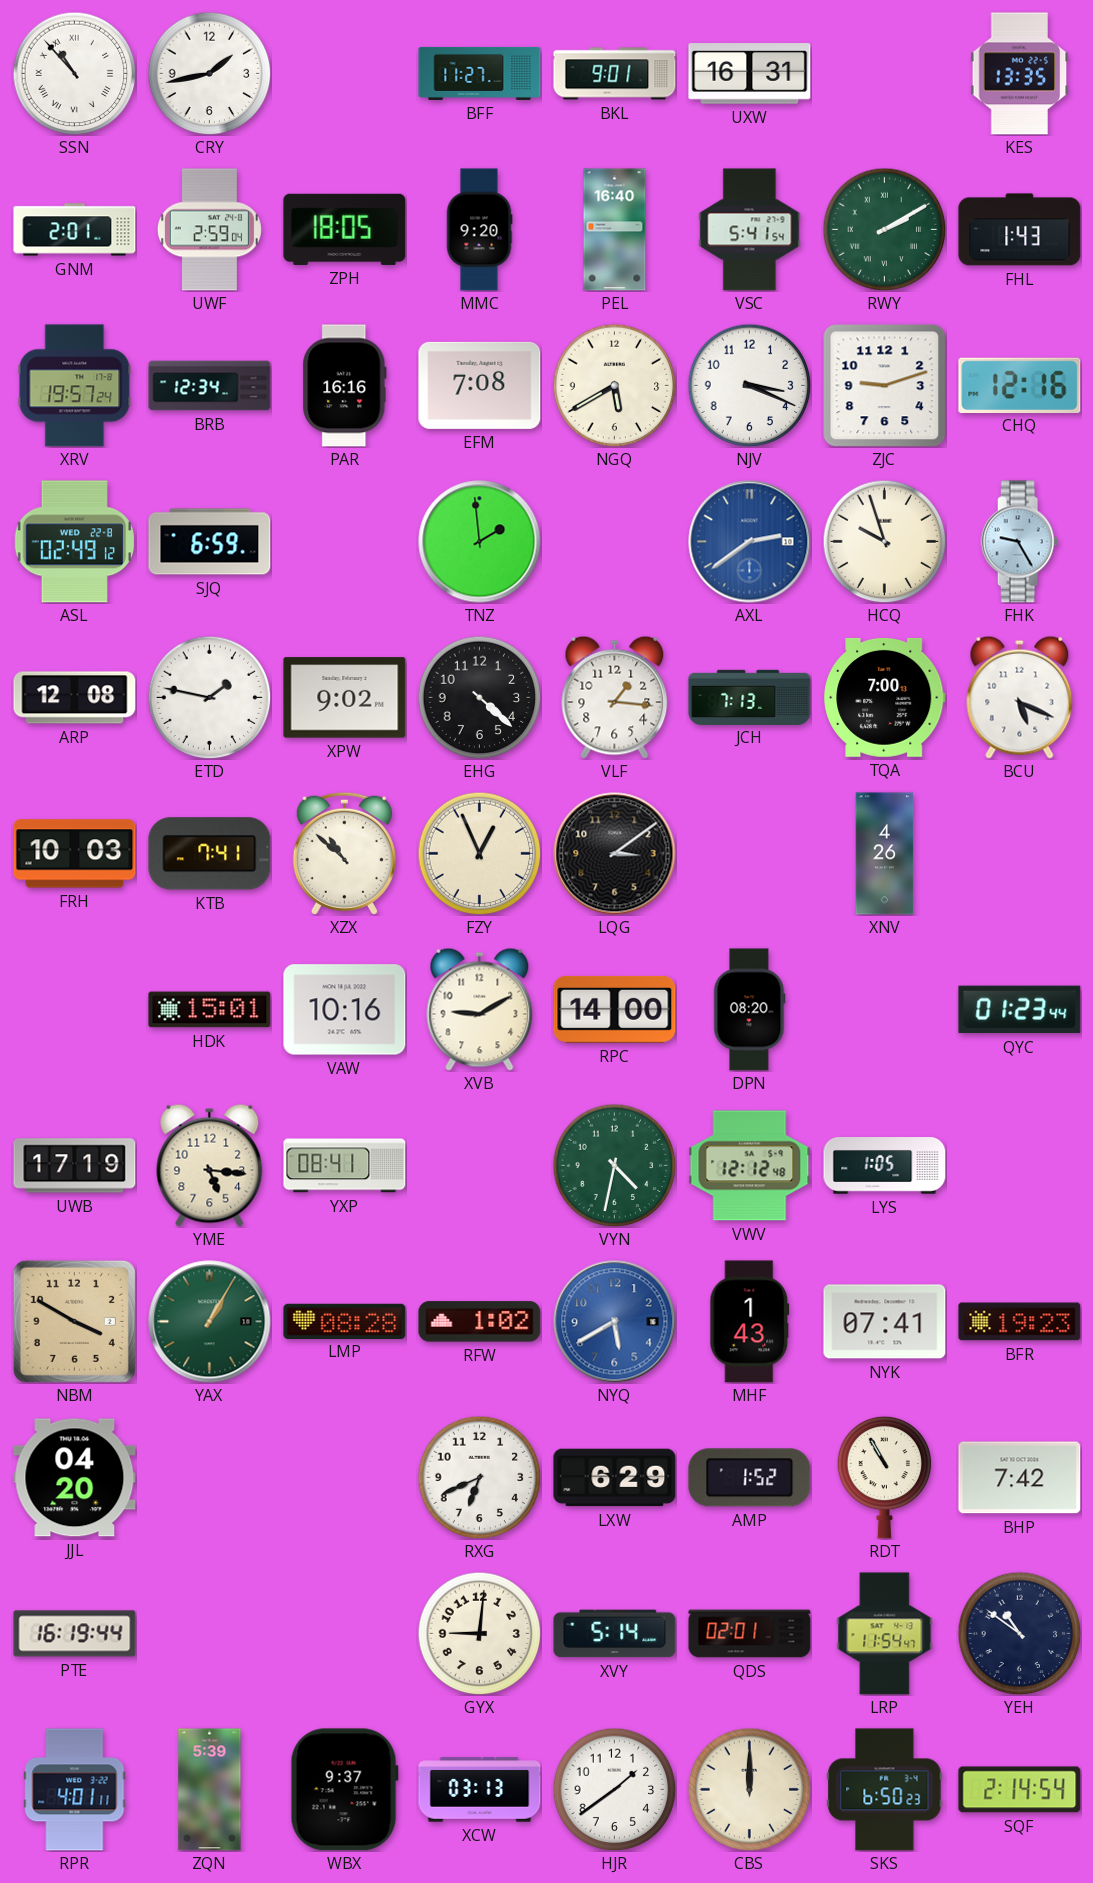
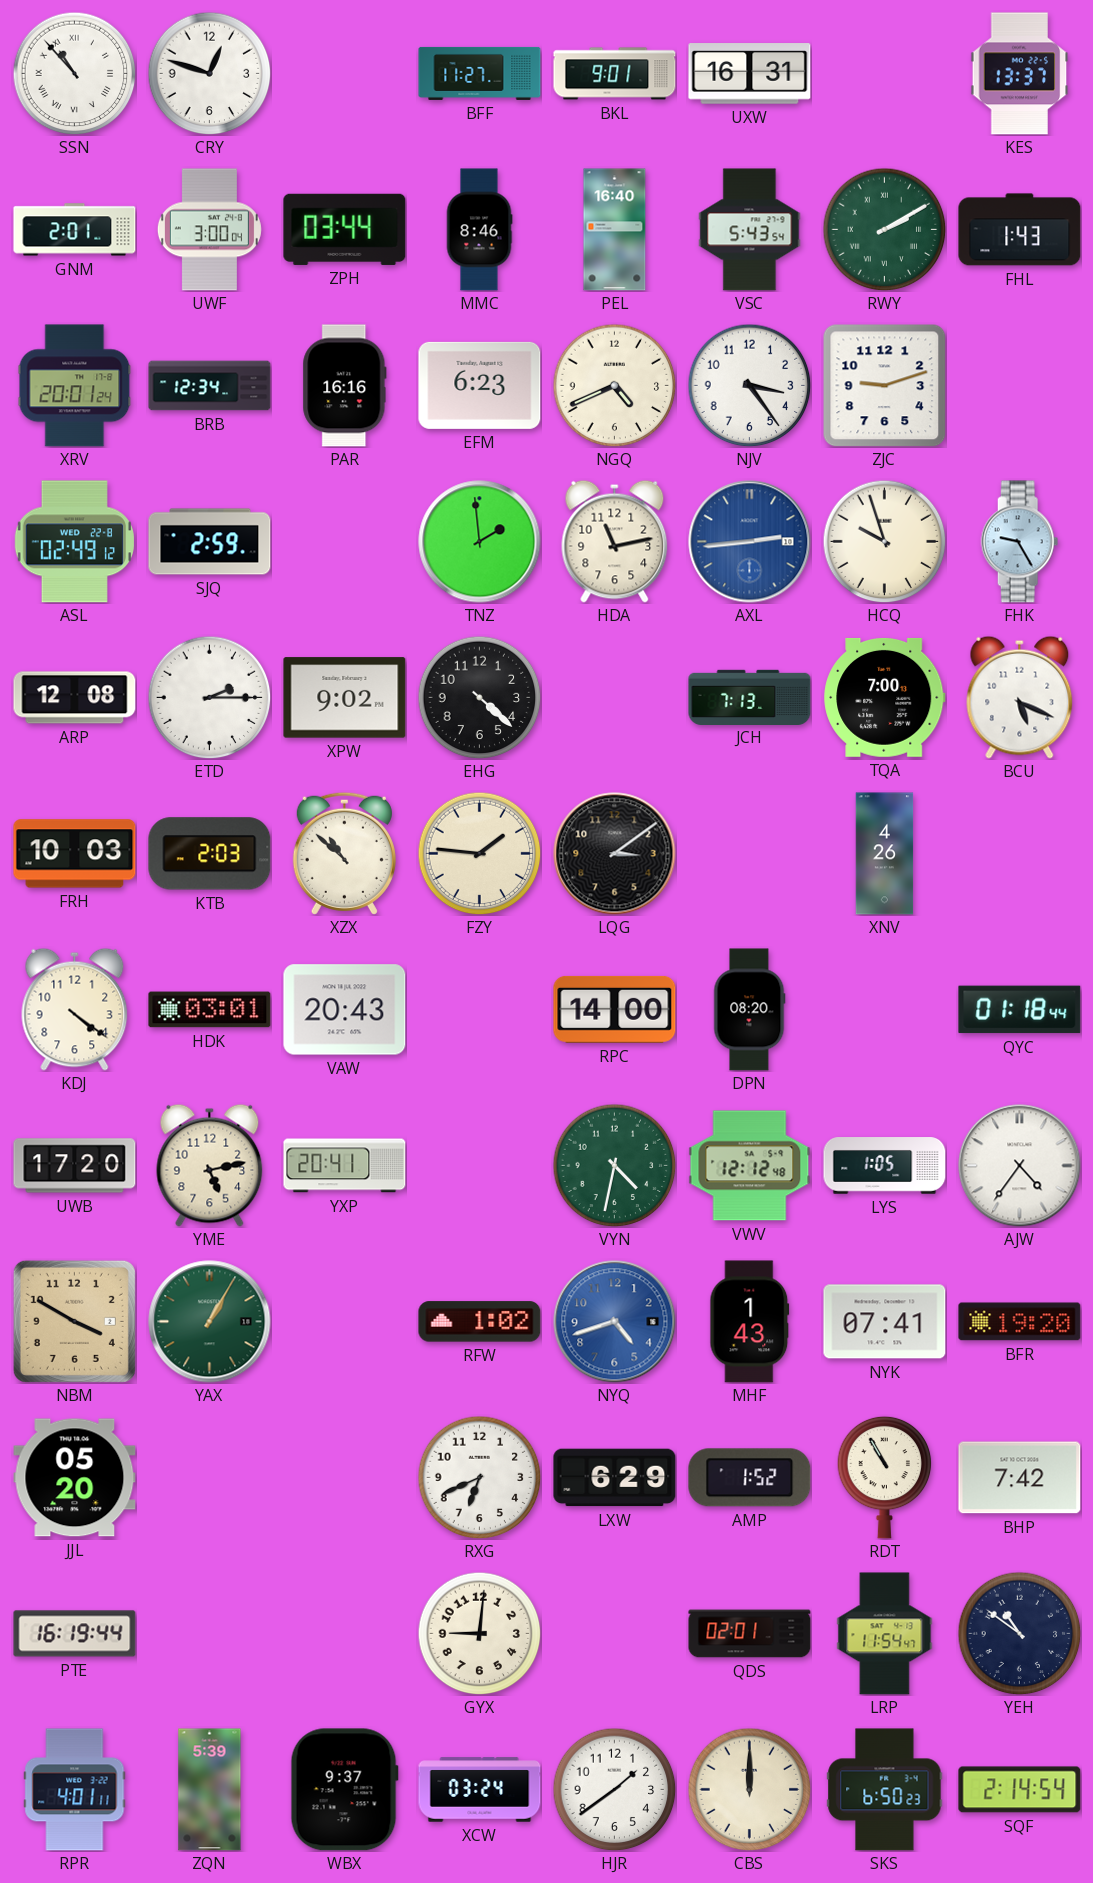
CRY: 1:43 -> 12:48 (209, 73)
KES: 13:35 -> 13:37 (1020, 74)
UWF: 2:59 -> 3:00 (209, 230)
ZPH: 18:05 -> 03:44 (345, 229)
MMC: 9:20 -> 8:46 (479, 230)
VSC: 5:41 -> 5:43 (750, 230)
XRV: 19:57 -> 20:01 (75, 386)
EFM: 7:08 -> 6:23 (480, 385)
NGQ: 5:40 -> 4:41 (614, 385)
NJV: 3:19 -> 3:24 (749, 385)
CHQ: 12:16 -> none (1020, 385)
SJQ: 6:59 -> 2:59 (210, 542)
HDA: none -> 11:13 (615, 541)
AXL: 2:39 -> 2:44 (750, 542)
ETD: 1:47 -> 2:15 (209, 697)
VLF: 1:16 -> none (615, 697)
KTB: 7:41 -> 2:03 (210, 854)
FZY: 12:56 -> 1:46 (479, 853)
KDJ: none -> 4:21 (75, 1009)
HDK: 15:01 -> 03:01 (210, 1010)
VAW: 10:16 -> 20:43 (345, 1010)
XVB: 9:10 -> none (480, 1009)
QYC: 01:23 -> 01:18 (1020, 1010)
UWB: 17:19 -> 17:20 (75, 1166)
YME: 5:16 -> 5:13 (210, 1165)
YXP: 08:41 -> 20:41 (345, 1166)
AJW: none -> 4:36 (1020, 1166)
LMP: 08:28 -> none (345, 1321)
NYQ: 5:40 -> 4:42 (615, 1322)
BFR: 19:23 -> 19:20 (1020, 1322)
JJL: 04:20 -> 05:20 (75, 1478)
XVY: 5:14 -> none (615, 1634)
XCW: 03:13 -> 03:24 (480, 1790)
